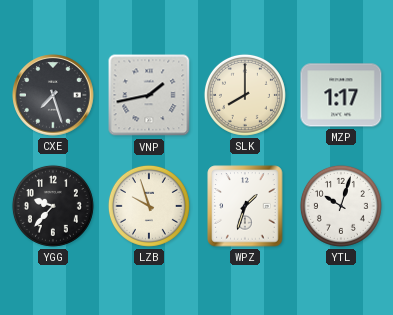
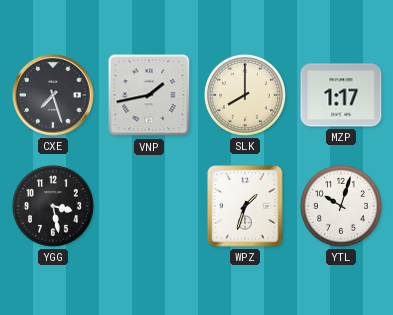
YGG: 9:37 -> 3:28 (53, 206)
LZB: 9:57 -> none (149, 206)
